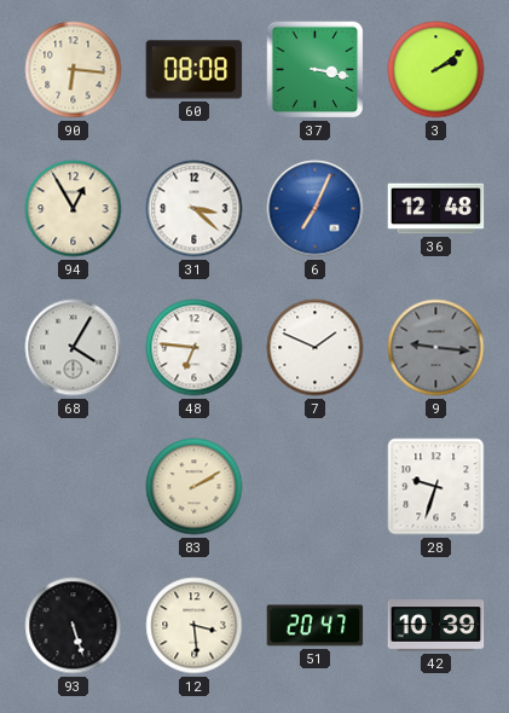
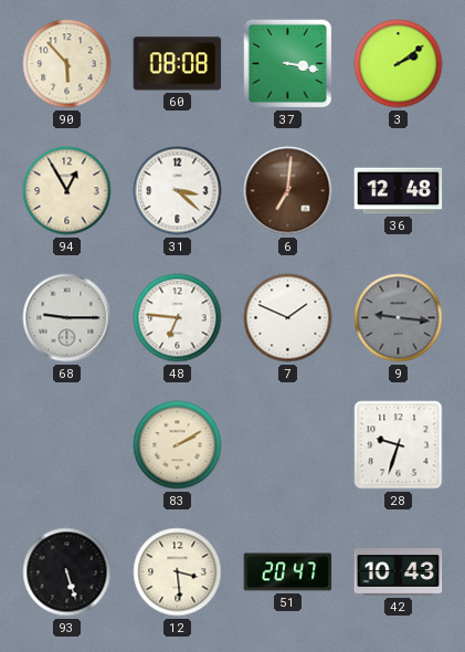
90: 6:16 -> 5:53 (67, 64)
6: 7:04 -> 7:01 (288, 191)
6 dial: blue -> brown (288, 191)
68: 4:05 -> 9:15 (67, 318)
42: 10:39 -> 10:43 (399, 572)
